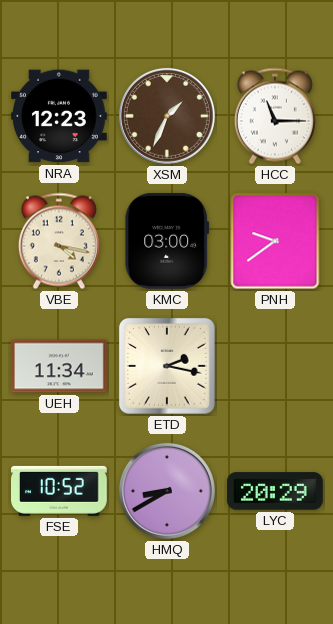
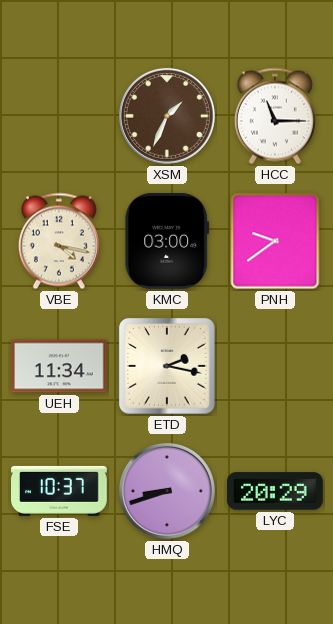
NRA: 12:23 -> none (60, 116)
FSE: 10:52 -> 10:37 (60, 491)
HMQ: 8:40 -> 8:42 (167, 491)
